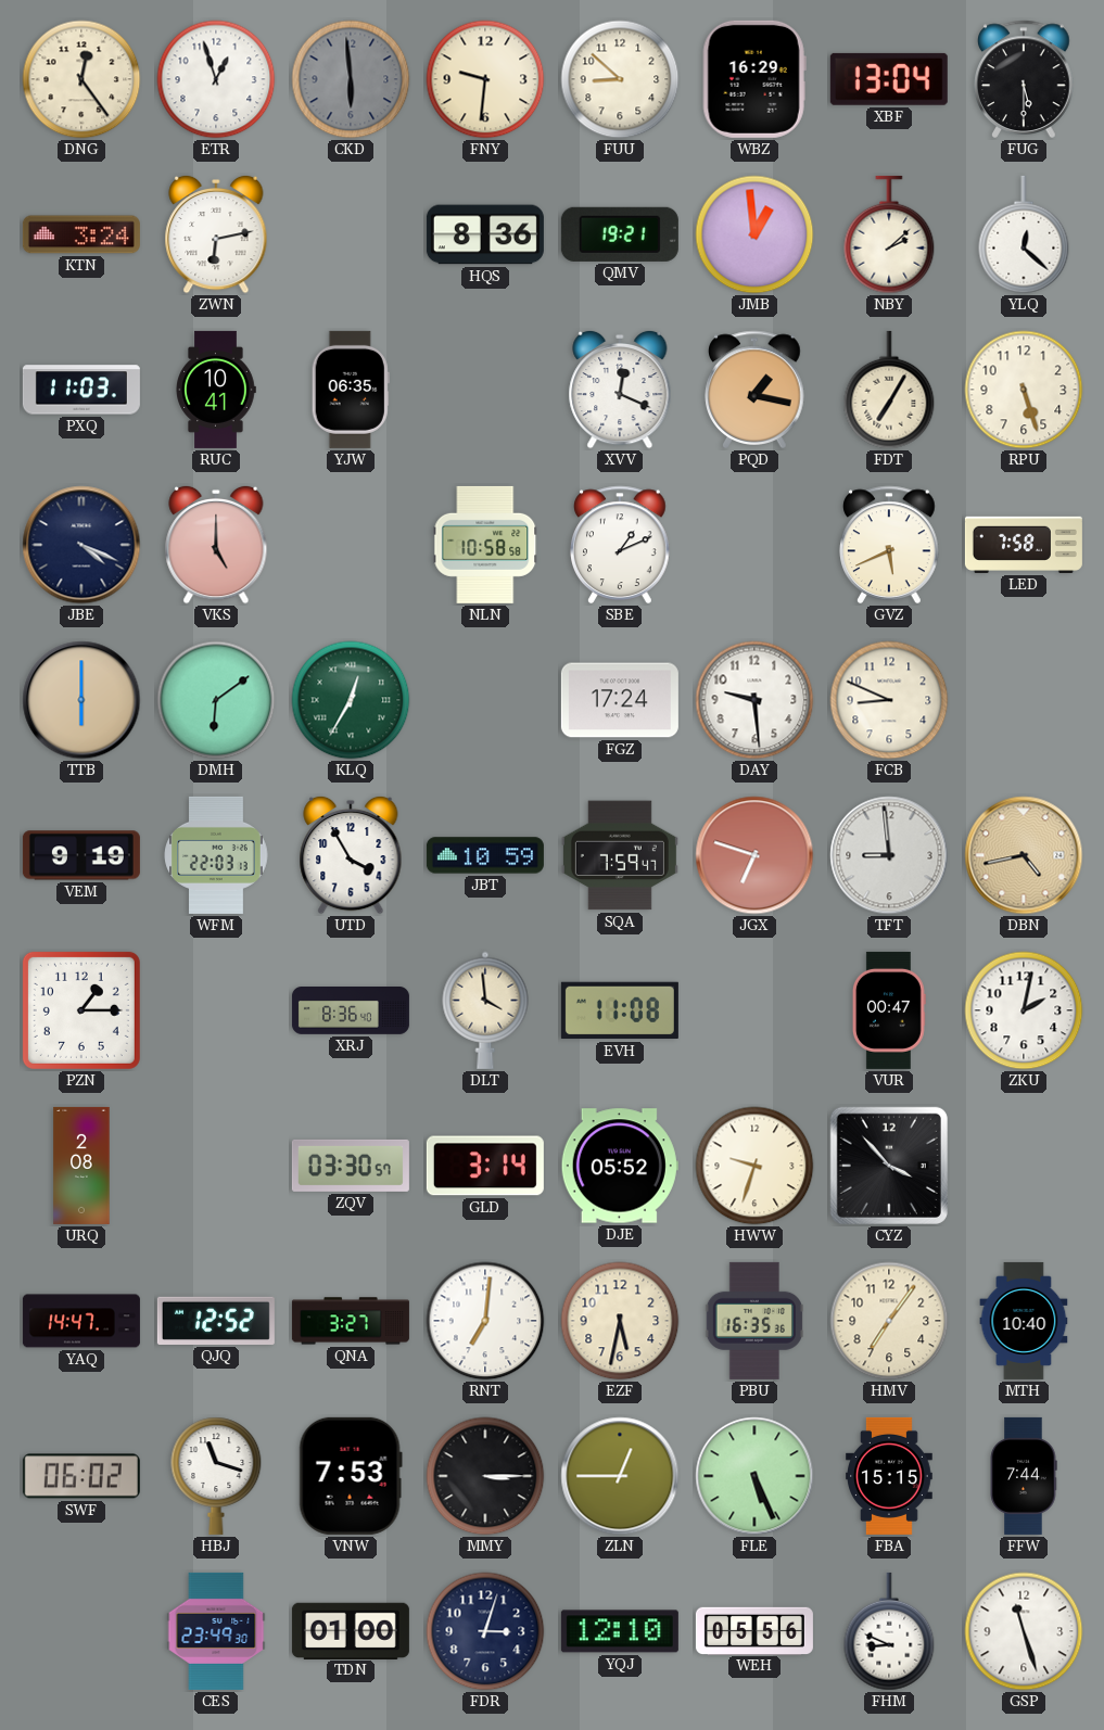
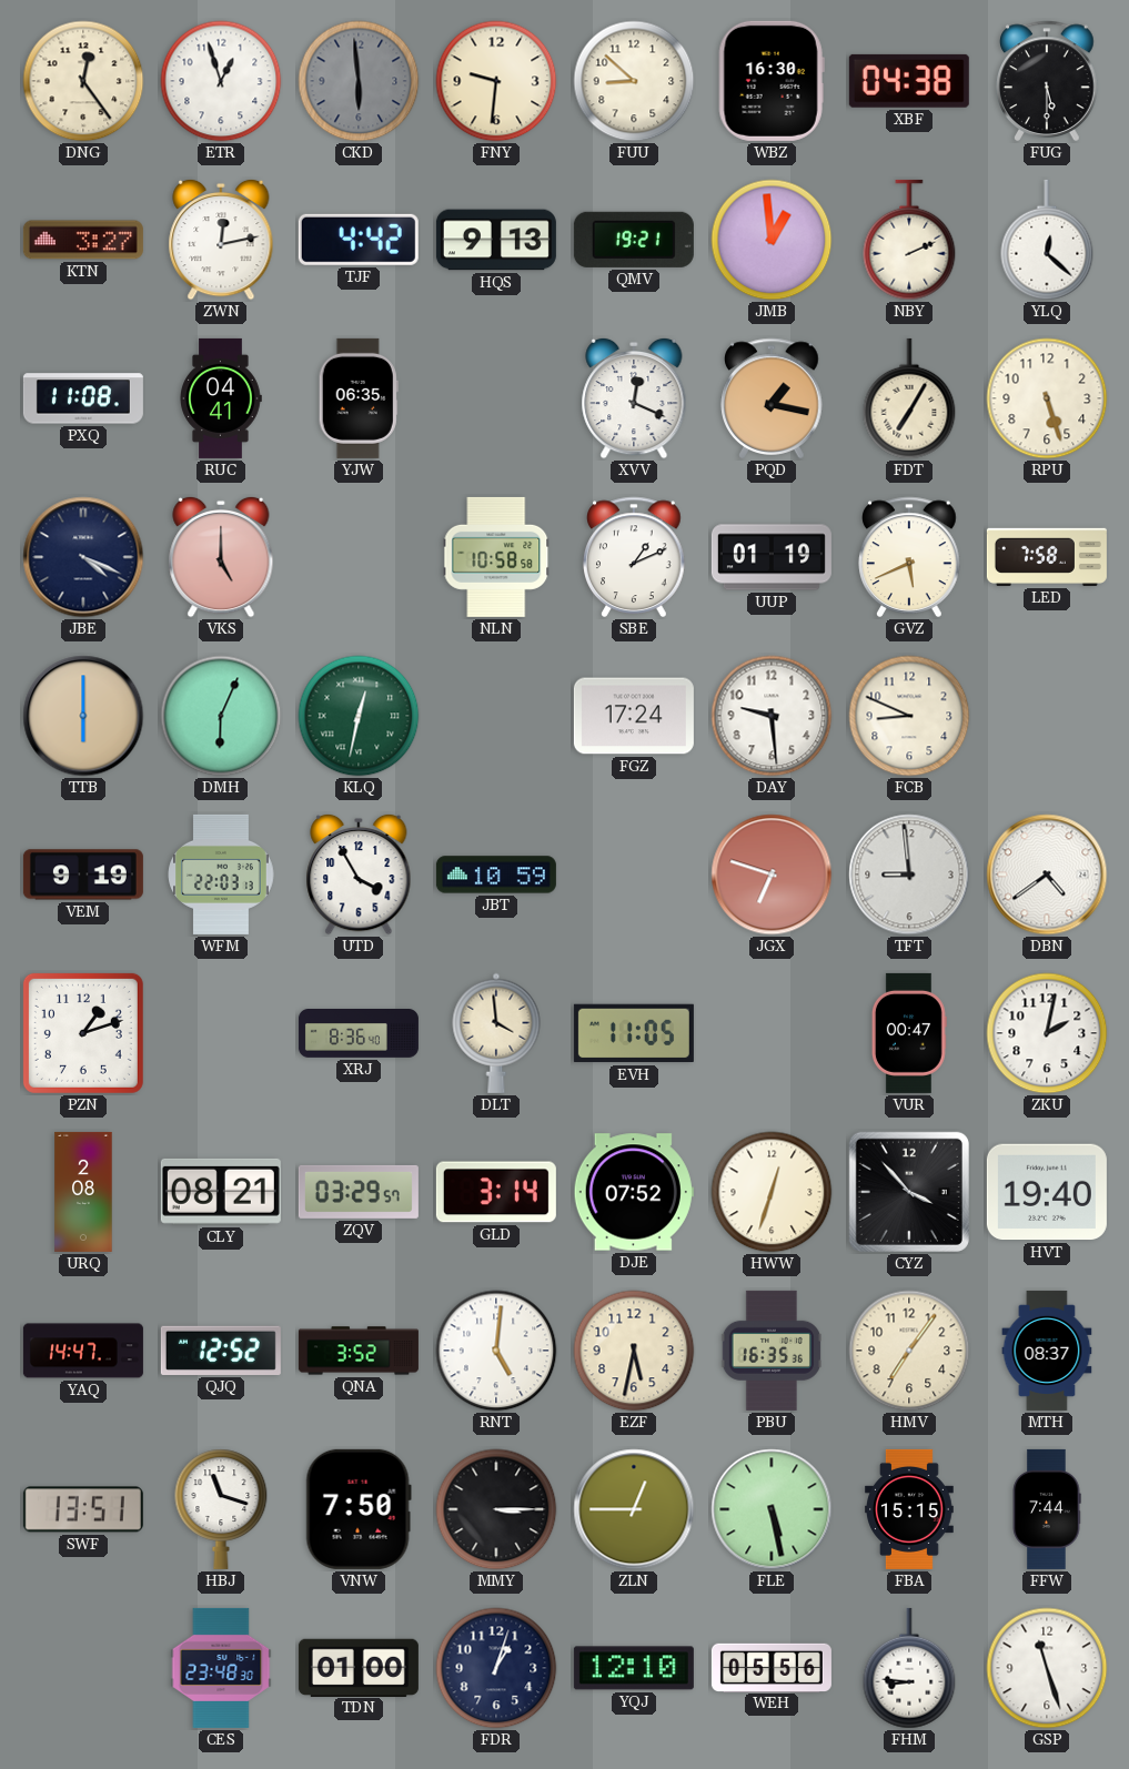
WBZ: 16:29 -> 16:30 (772, 81)
XBF: 13:04 -> 04:38 (909, 81)
KTN: 3:24 -> 3:27 (83, 240)
ZWN: 6:13 -> 12:13 (221, 240)
TJF: none -> 4:42 (359, 240)
HQS: 8:36 -> 9:13 (496, 240)
NBY: 2:08 -> 2:11 (909, 240)
PXQ: 11:03 -> 11:08 (83, 398)
RUC: 10:41 -> 04:41 (221, 398)
UUP: none -> 01:19 (772, 557)
DMH: 6:09 -> 6:04 (221, 716)
KLQ: 12:35 -> 12:32 (359, 716)
SQA: 7:59 -> none (620, 855)
DBN: 4:43 -> 4:39 (1047, 875)
DBN dial: champagne -> white (1047, 875)
PZN: 1:15 -> 1:12 (83, 1033)
EVH: 11:08 -> 11:05 (634, 1033)
CLY: none -> 08:21 (221, 1192)
ZQV: 03:30 -> 03:29 (359, 1192)
DJE: 05:52 -> 07:52 (634, 1192)
HWW: 9:33 -> 12:33 (772, 1192)
HVT: none -> 19:40 (1047, 1192)
QNA: 3:27 -> 3:52 (359, 1351)
RNT: 7:01 -> 5:01 (496, 1351)
MTH: 10:40 -> 08:37 (1047, 1351)
SWF: 06:02 -> 13:51 (83, 1509)
VNW: 7:53 -> 7:50 (359, 1509)
FLE: 5:26 -> 5:28 (772, 1509)
CES: 23:49 -> 23:48 (221, 1668)
FDR: 3:03 -> 1:03 (496, 1668)
FHM: 8:49 -> 8:46 (909, 1668)
